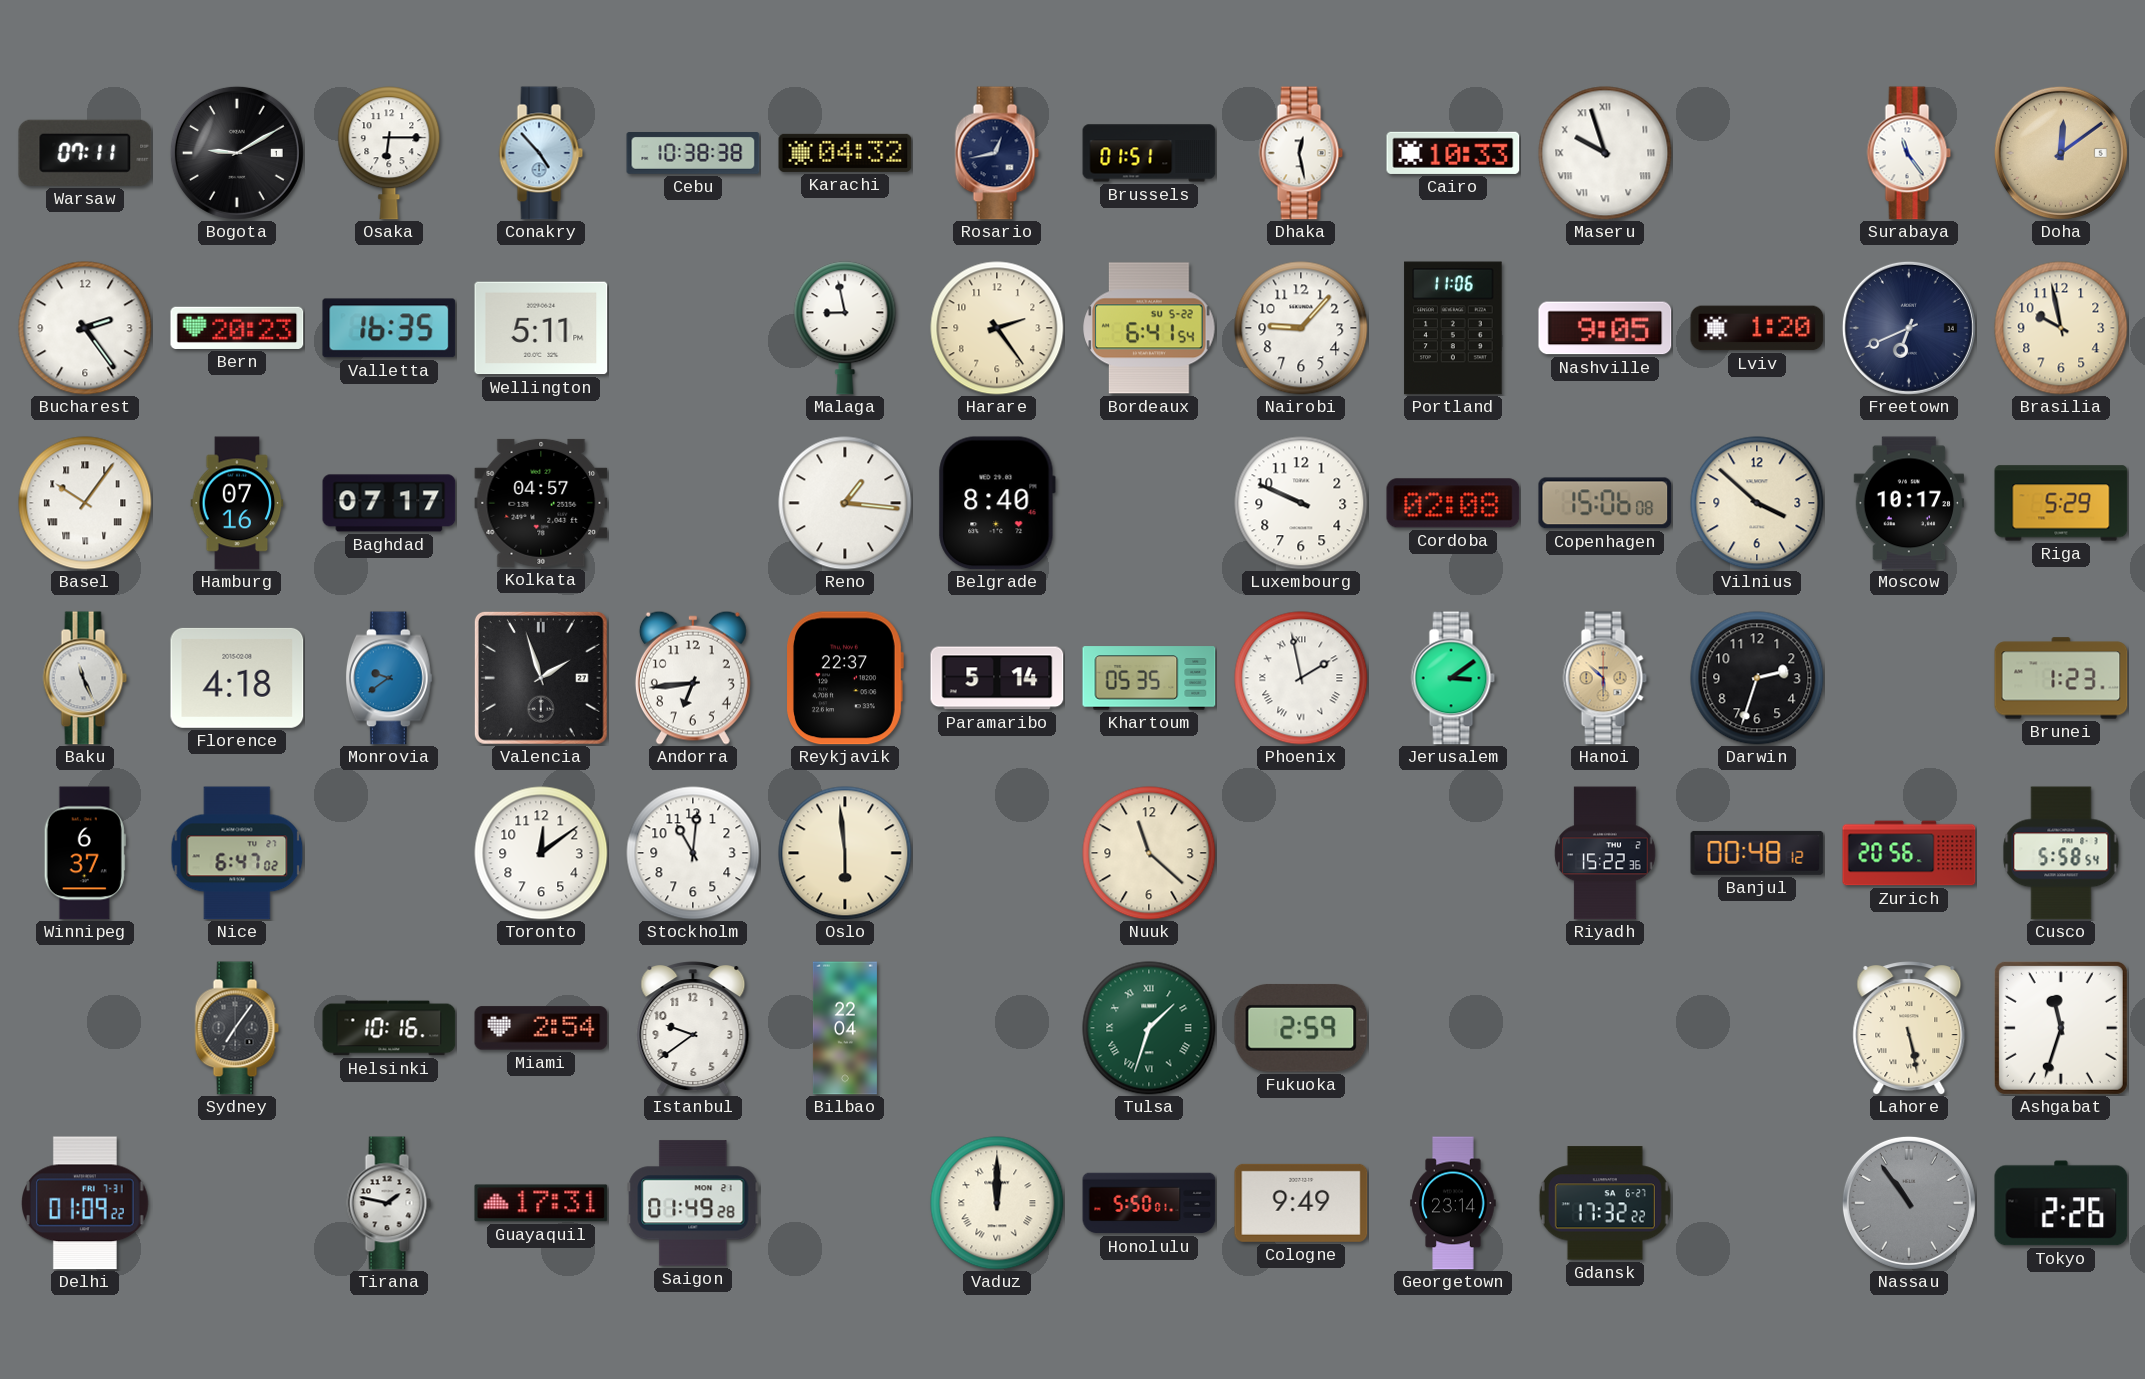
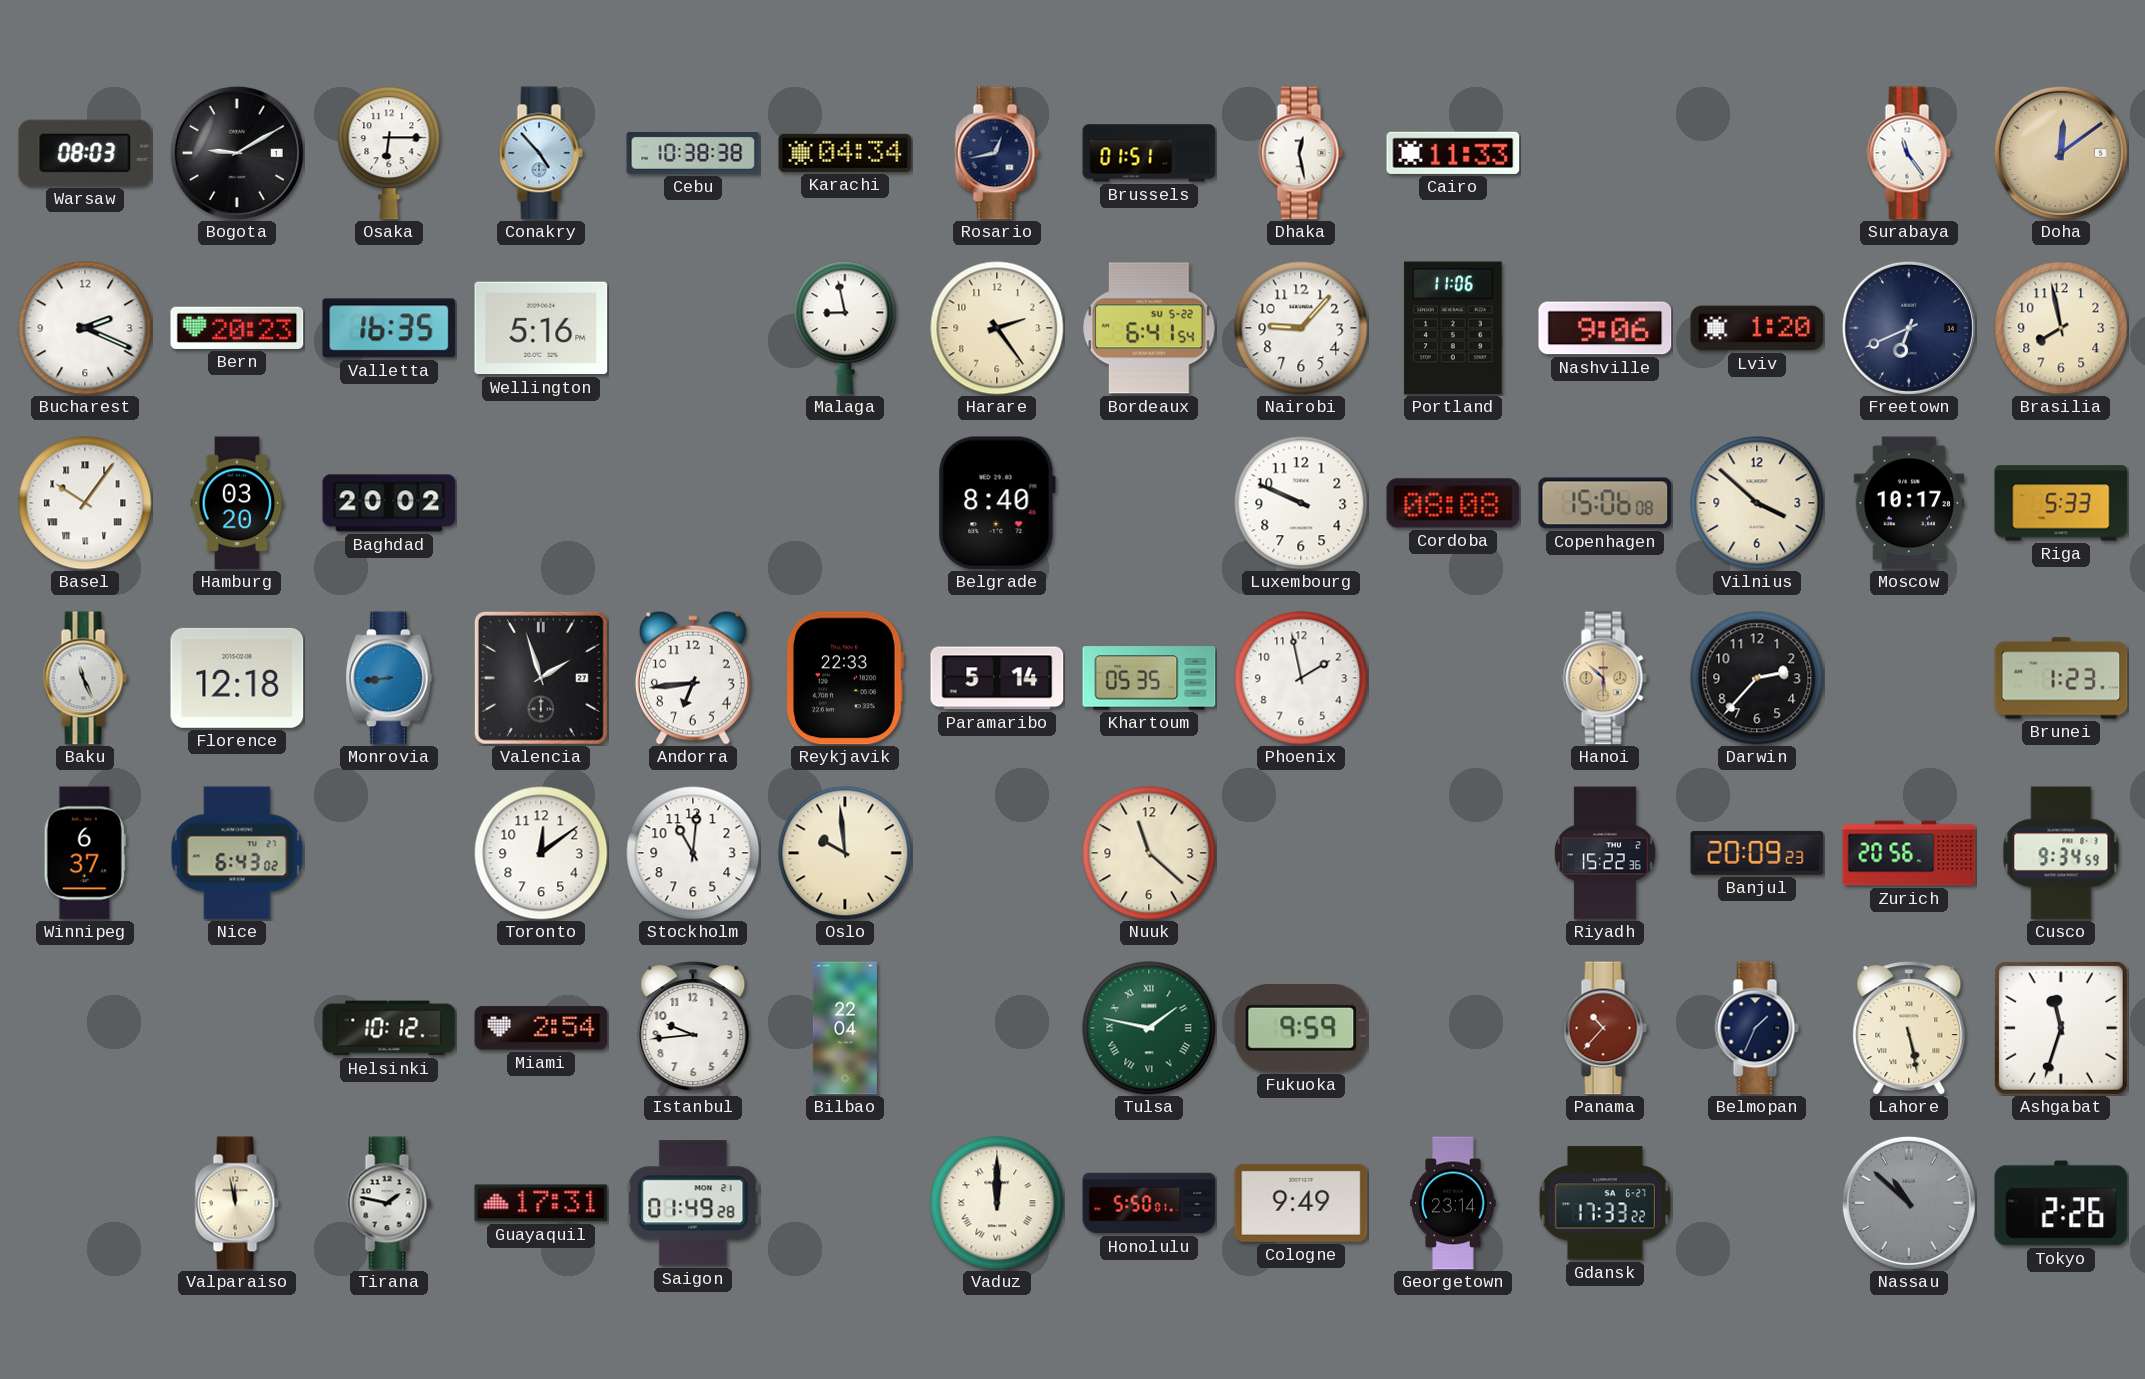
Warsaw: 07:11 -> 08:03 (85, 153)
Karachi: 04:32 -> 04:34 (845, 153)
Cairo: 10:33 -> 11:33 (1453, 153)
Maseru: 9:57 -> none (1605, 153)
Bucharest: 2:24 -> 2:19 (85, 328)
Wellington: 5:11 -> 5:16 (541, 328)
Nashville: 9:05 -> 9:06 (1605, 328)
Brasilia: 9:58 -> 7:58 (2061, 328)
Hamburg: 07:16 -> 03:20 (237, 503)
Baghdad: 07:17 -> 20:02 (389, 503)
Kolkata: 04:57 -> none (541, 503)
Reno: 1:16 -> none (845, 503)
Cordoba: 02:08 -> 08:08 (1453, 503)
Riga: 5:29 -> 5:33 (2061, 503)
Florence: 4:18 -> 12:18 (237, 678)
Monrovia: 9:39 -> 8:44 (389, 678)
Reykjavik: 22:37 -> 22:33 (845, 678)
Phoenix numerals: Roman -> Arabic (1301, 678)
Jerusalem: 3:09 -> none (1453, 678)
Darwin: 2:33 -> 2:37 (1757, 678)
Nice: 6:47 -> 6:43 (237, 853)
Oslo: 5:59 -> 9:59 (845, 853)
Banjul: 00:48 -> 20:09 (1757, 853)
Cusco: 5:58 -> 9:34 (2061, 853)
Sydney: 7:06 -> none (237, 1028)
Helsinki: 10:16 -> 10:12 (389, 1028)
Istanbul: 9:39 -> 9:44 (693, 1028)
Tulsa: 1:33 -> 1:47 (1149, 1028)
Fukuoka: 2:59 -> 9:59 (1301, 1028)
Panama: none -> 10:37 (1605, 1028)
Belmopan: none -> 1:34 (1757, 1028)
Delhi: 01:09 -> none (86, 1203)
Valparaiso: none -> 11:58 (237, 1203)
Gdansk: 17:32 -> 17:33 (1605, 1203)
Nassau: 10:54 -> 10:52 (1909, 1203)
